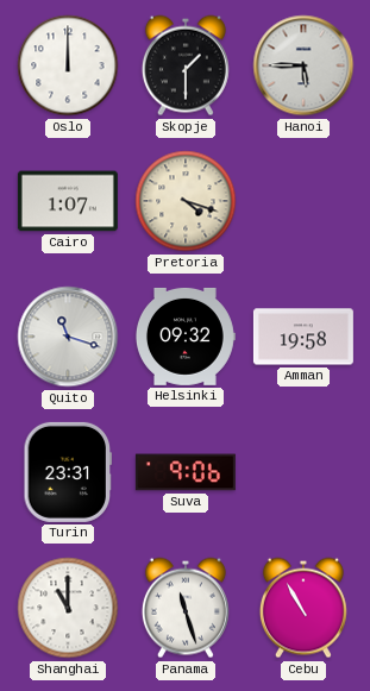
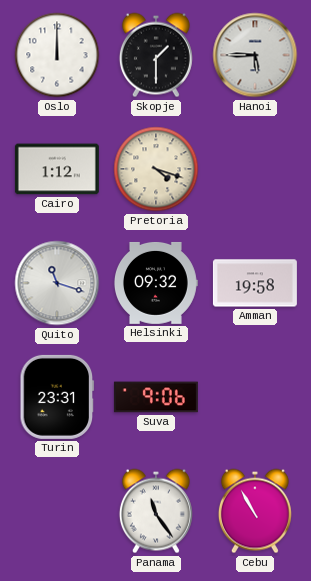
Cairo: 1:07 -> 1:12 (57, 169)
Shanghai: 11:00 -> none (68, 608)
Panama: 11:27 -> 11:24 (156, 511)
